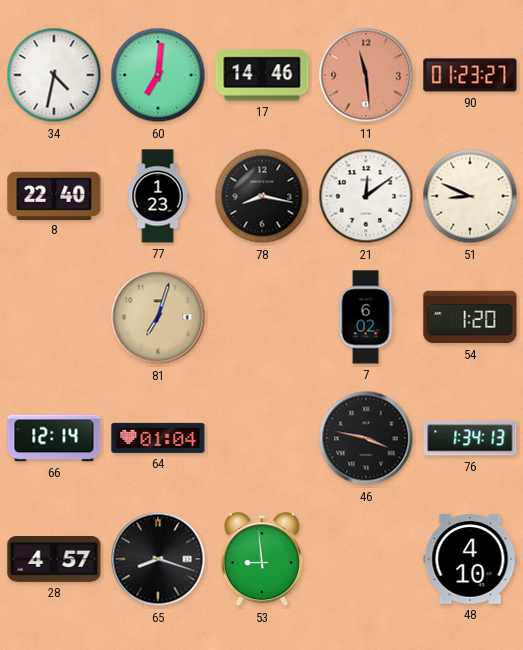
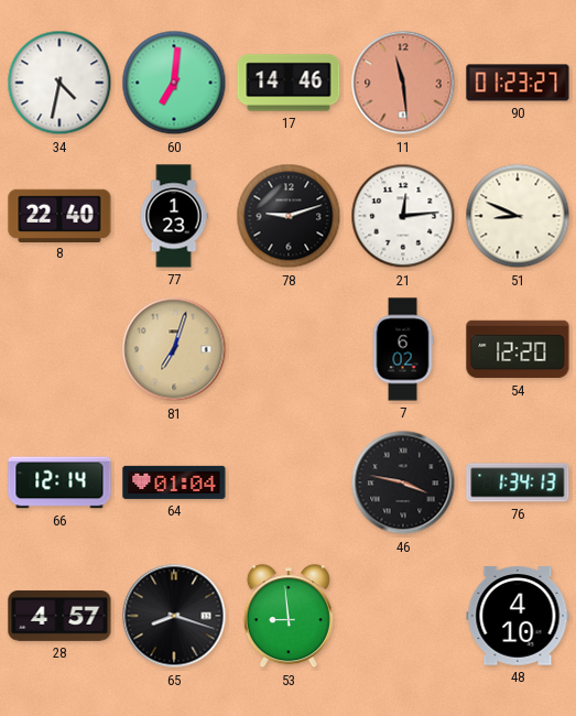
78: 8:17 -> 9:12 (289, 216)
21: 12:09 -> 12:14 (403, 216)
54: 1:20 -> 12:20 (518, 349)
